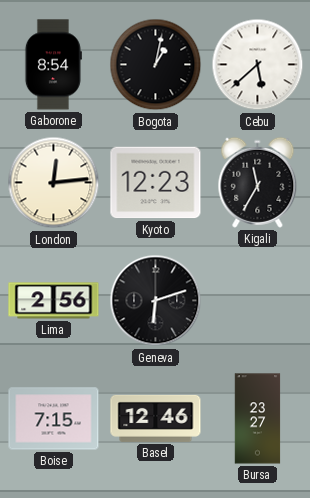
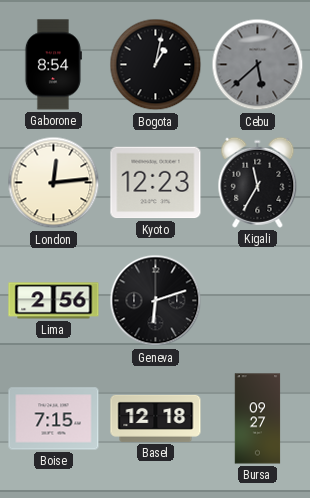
Cebu dial: white -> grey (258, 65)
Basel: 12:46 -> 12:18 (156, 418)
Bursa: 23:27 -> 09:27 (258, 419)
